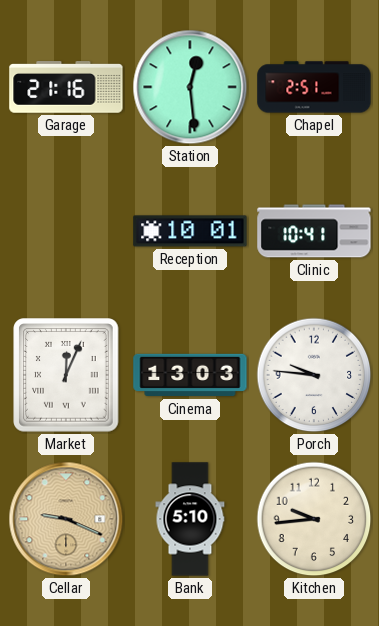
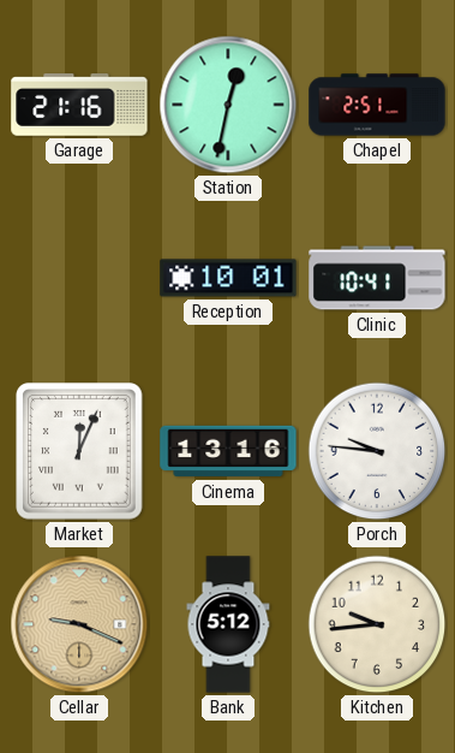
Station: 12:29 -> 12:32 (228, 105)
Cinema: 13:03 -> 13:16 (228, 451)
Bank: 5:10 -> 5:12 (228, 624)
